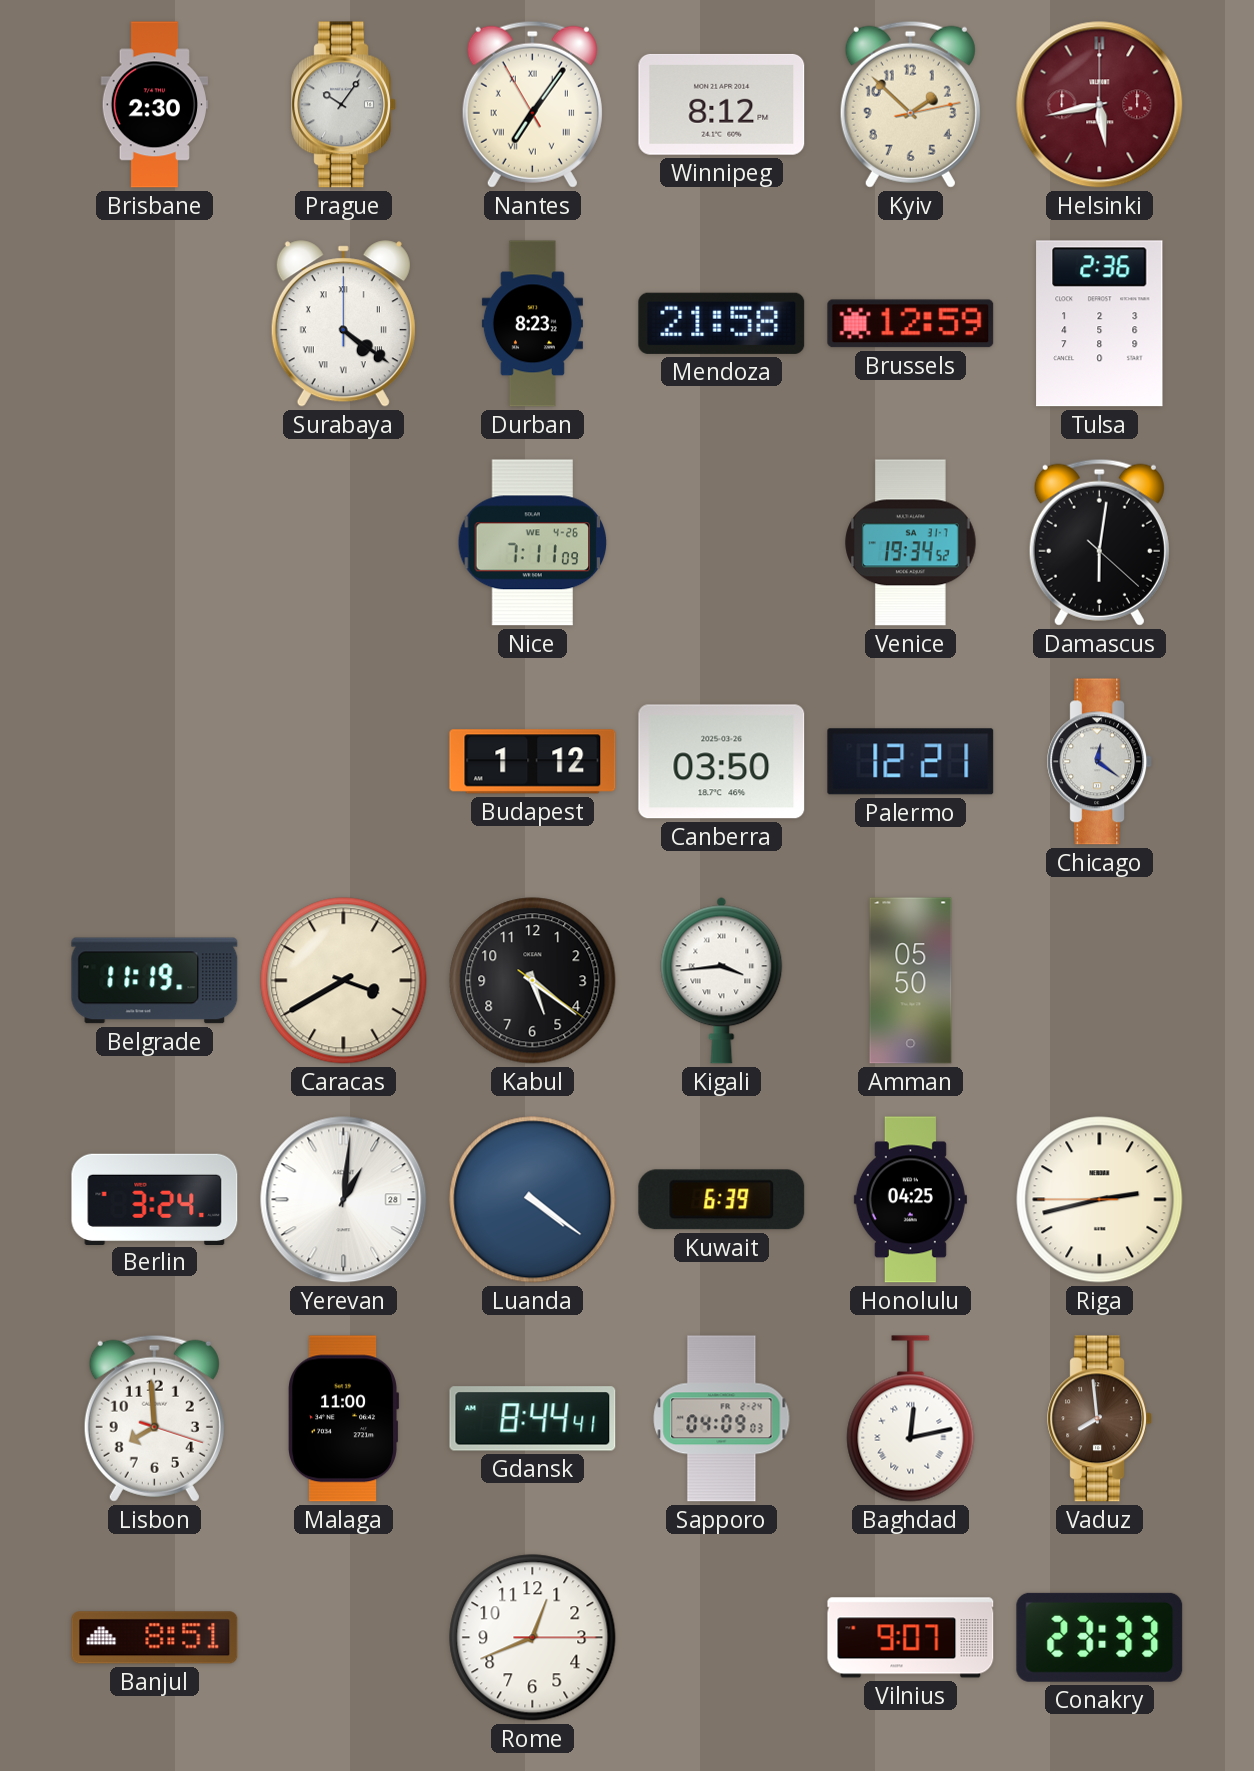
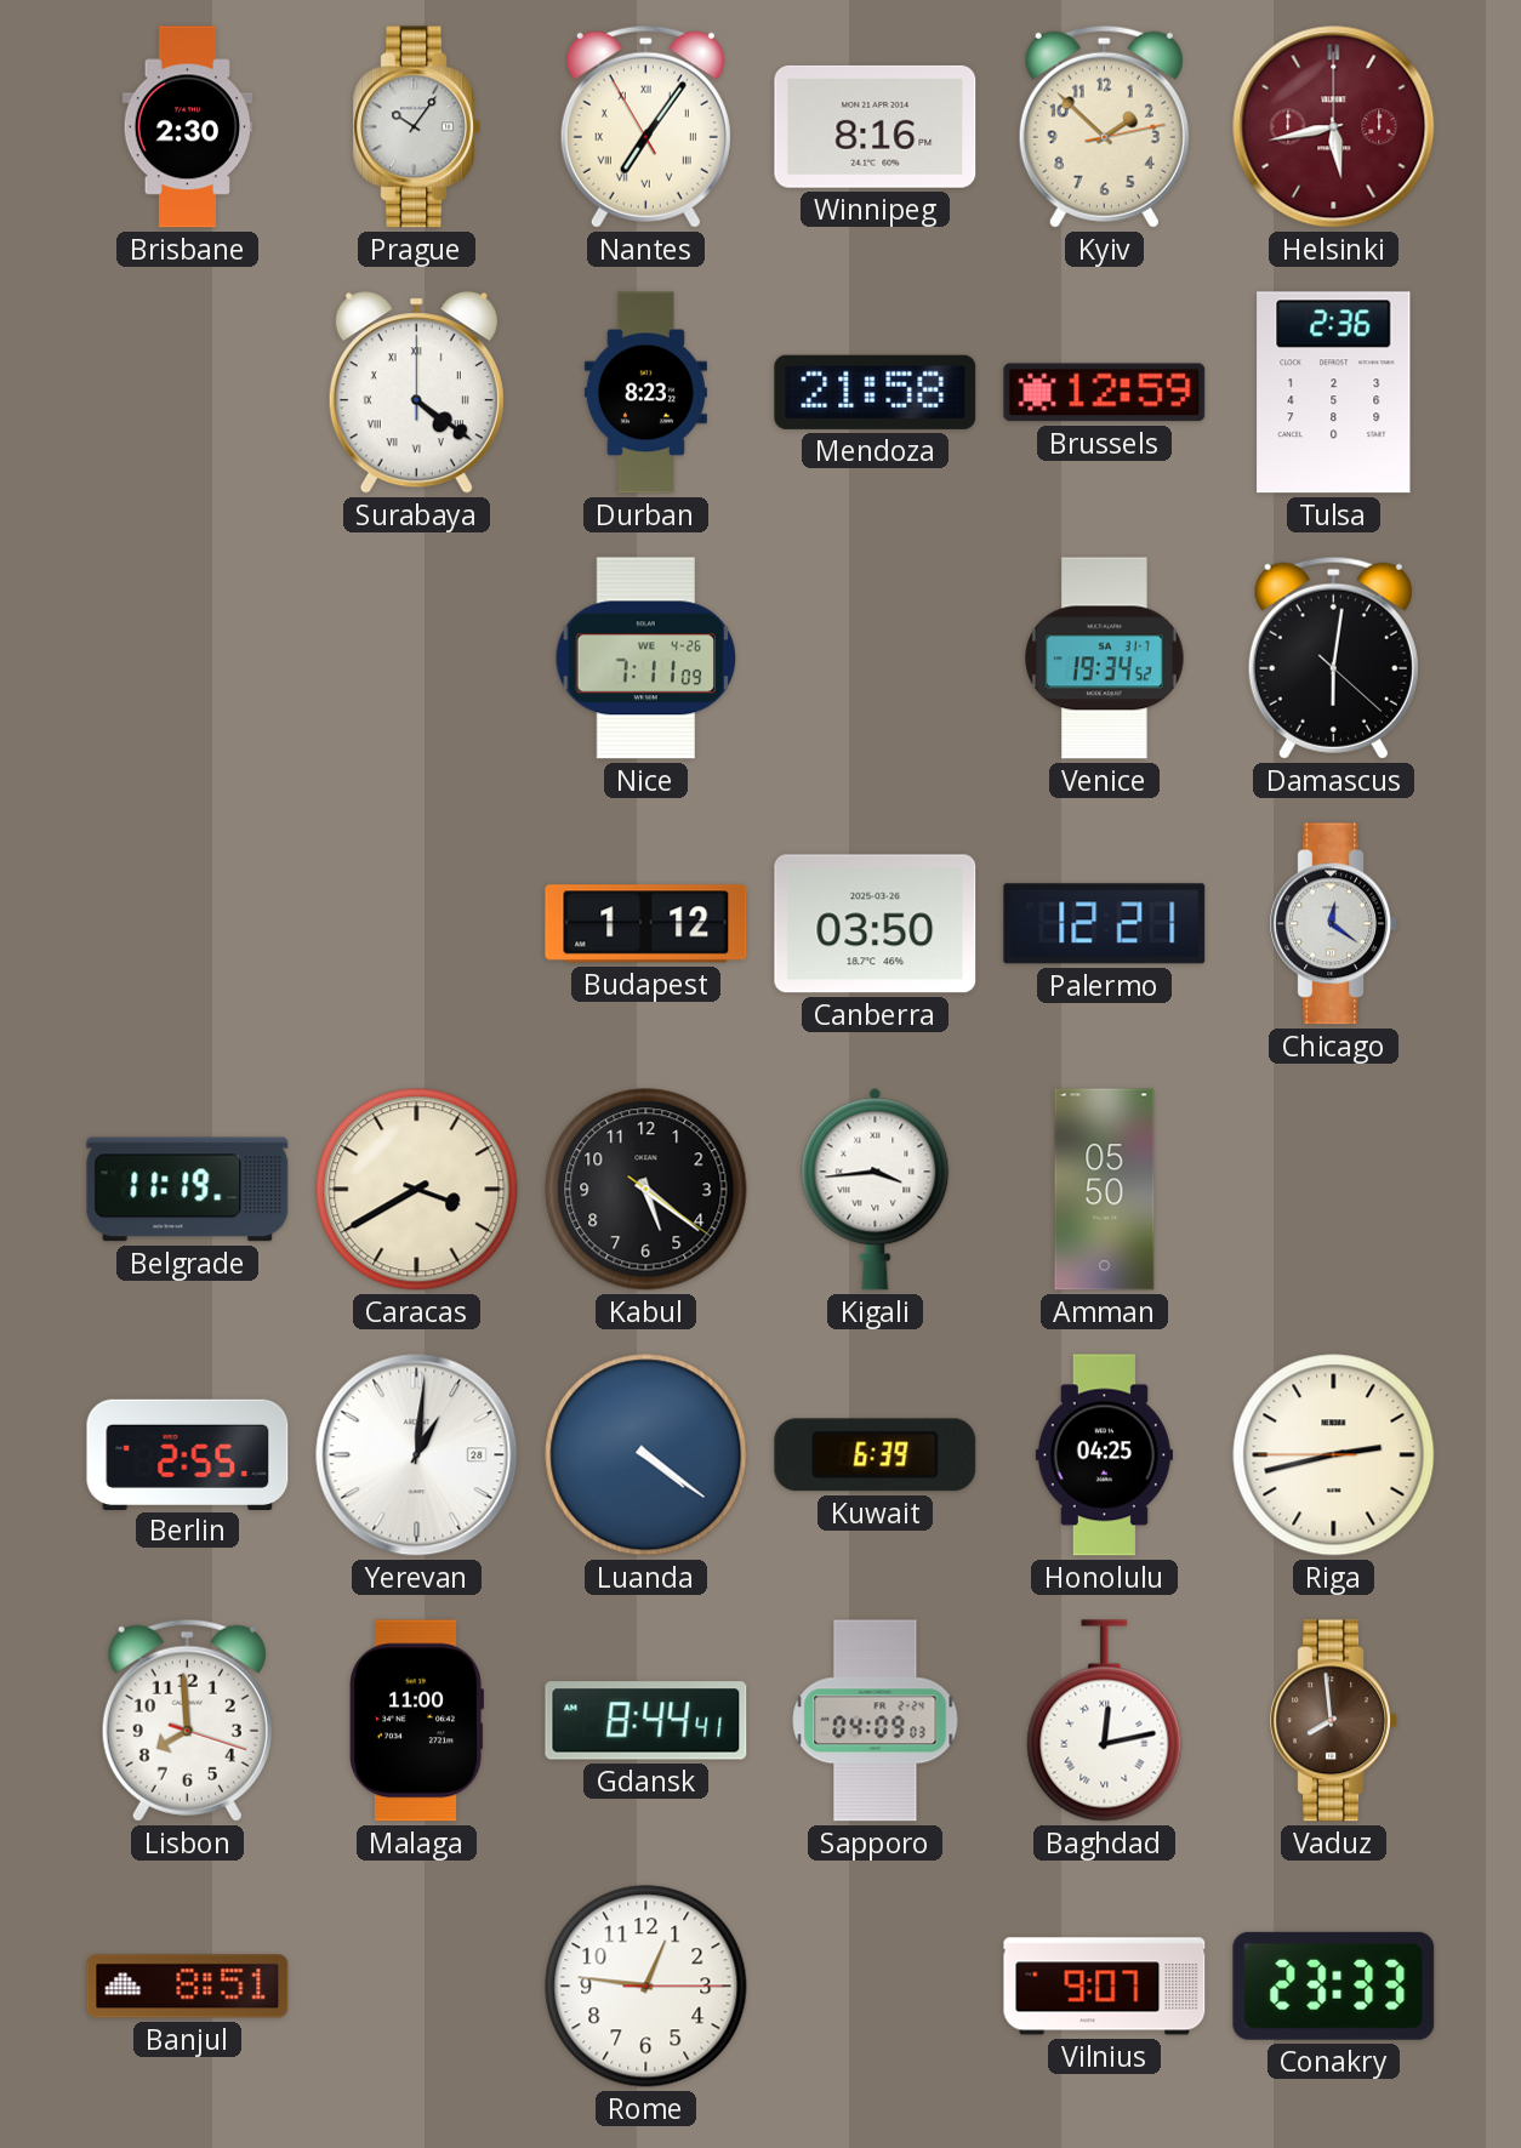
Winnipeg: 8:12 -> 8:16 (876, 126)
Berlin: 3:24 -> 2:55 (188, 1454)
Rome: 12:41 -> 12:46 (646, 1987)
